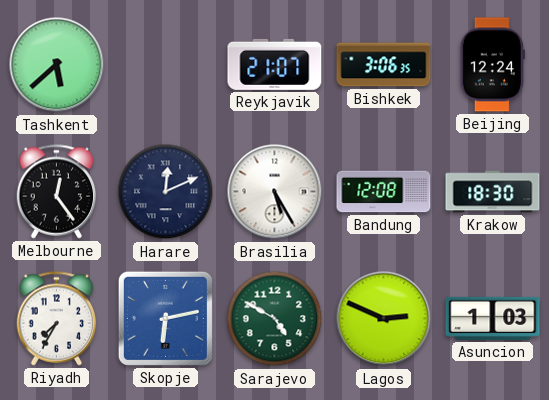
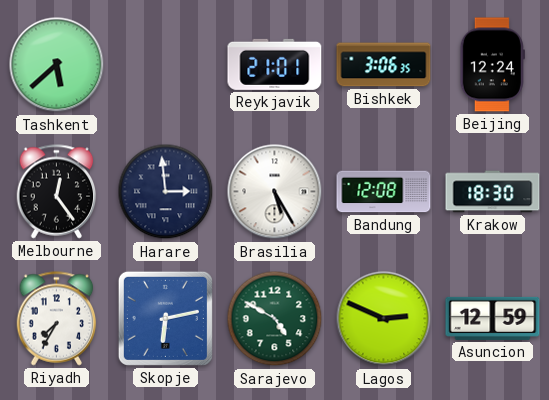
Reykjavik: 21:07 -> 21:01 (275, 64)
Harare: 12:11 -> 2:59 (166, 192)
Asuncion: 1:03 -> 12:59 (493, 318)
